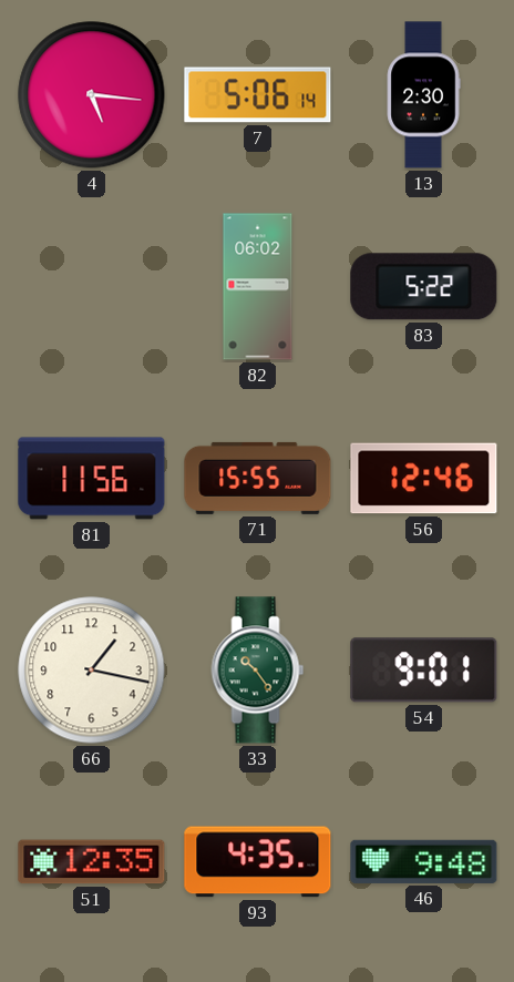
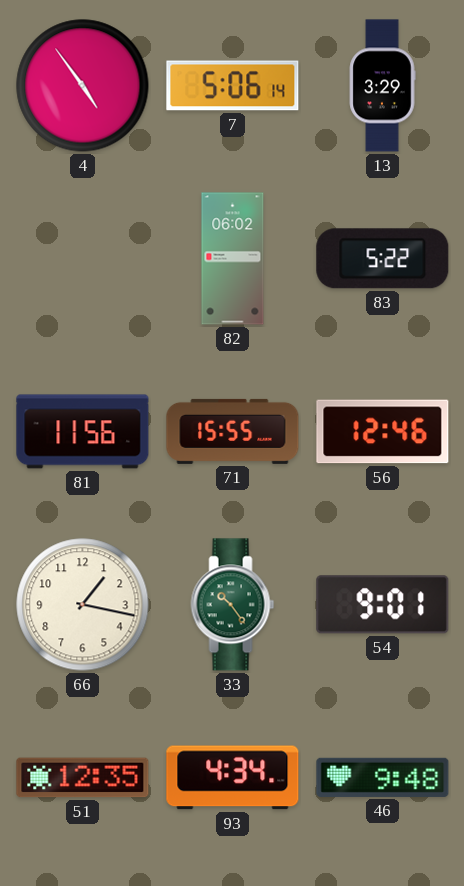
4: 5:16 -> 4:54 (83, 86)
13: 2:30 -> 3:29 (382, 86)
93: 4:35 -> 4:34 (233, 778)
